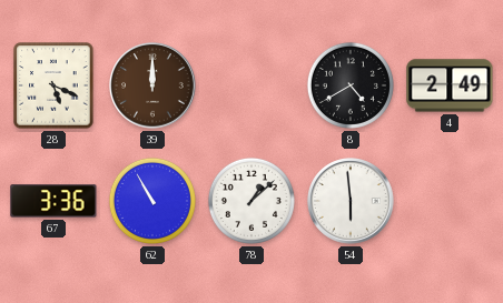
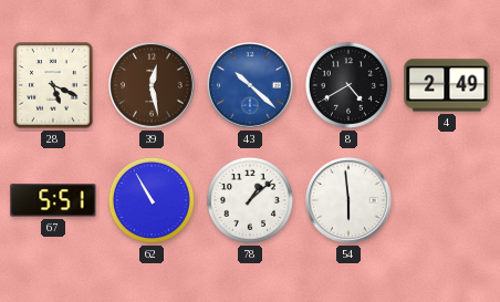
39: 12:00 -> 12:28 (152, 85)
43: none -> 10:22 (250, 85)
67: 3:36 -> 5:51 (53, 200)
